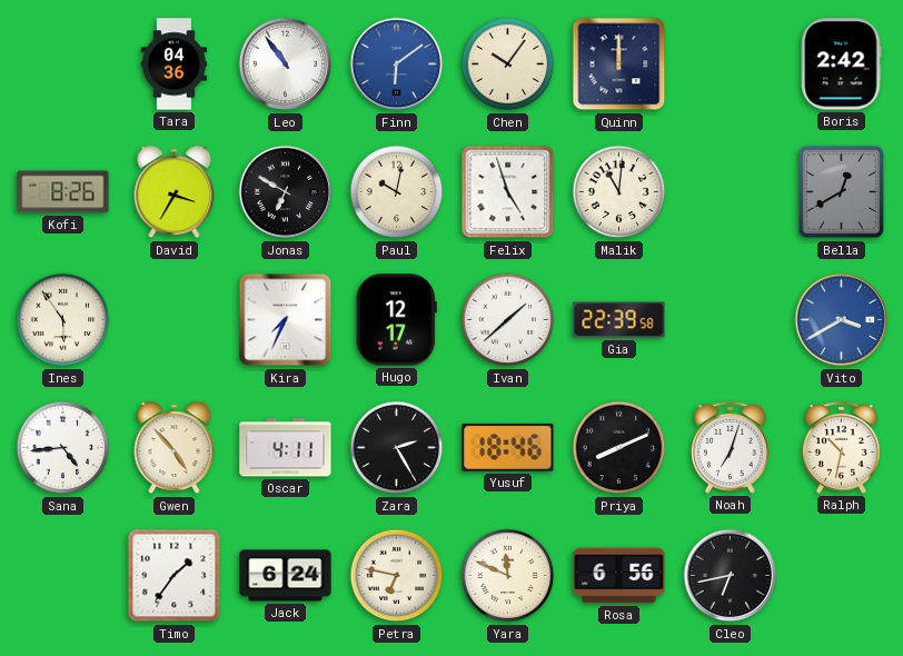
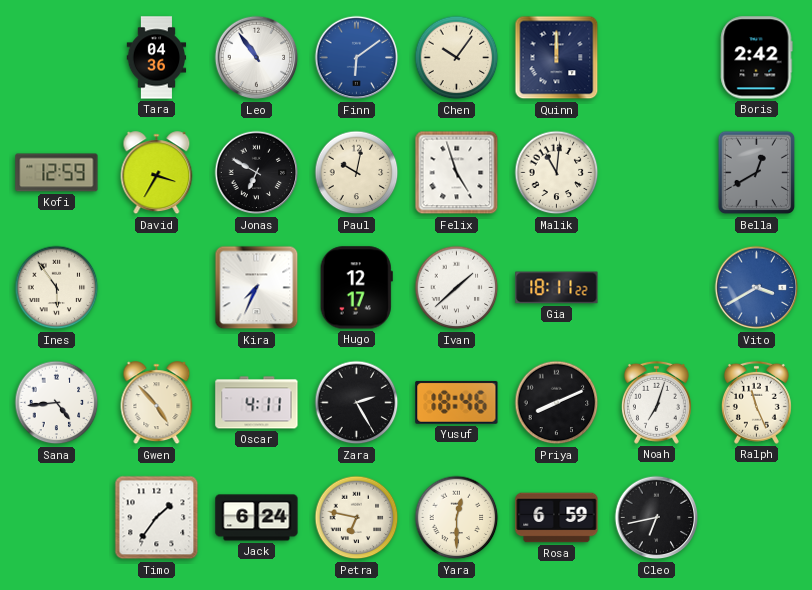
Kofi: 8:26 -> 12:59 (57, 173)
Gia: 22:39 -> 18:11 (557, 288)
Ralph: 10:32 -> 11:26 (756, 402)
Yara: 11:49 -> 12:30 (457, 518)
Rosa: 6:56 -> 6:59 (557, 518)
